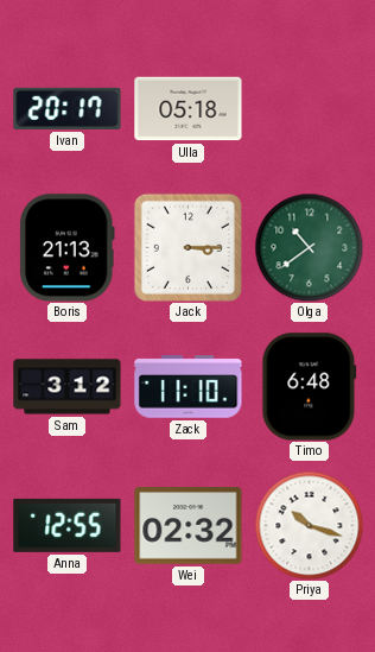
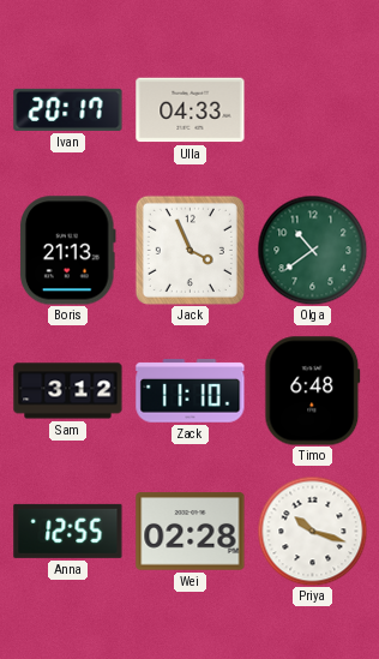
Ulla: 05:18 -> 04:33 (191, 110)
Jack: 3:15 -> 3:56 (189, 250)
Wei: 02:32 -> 02:28 (191, 532)
